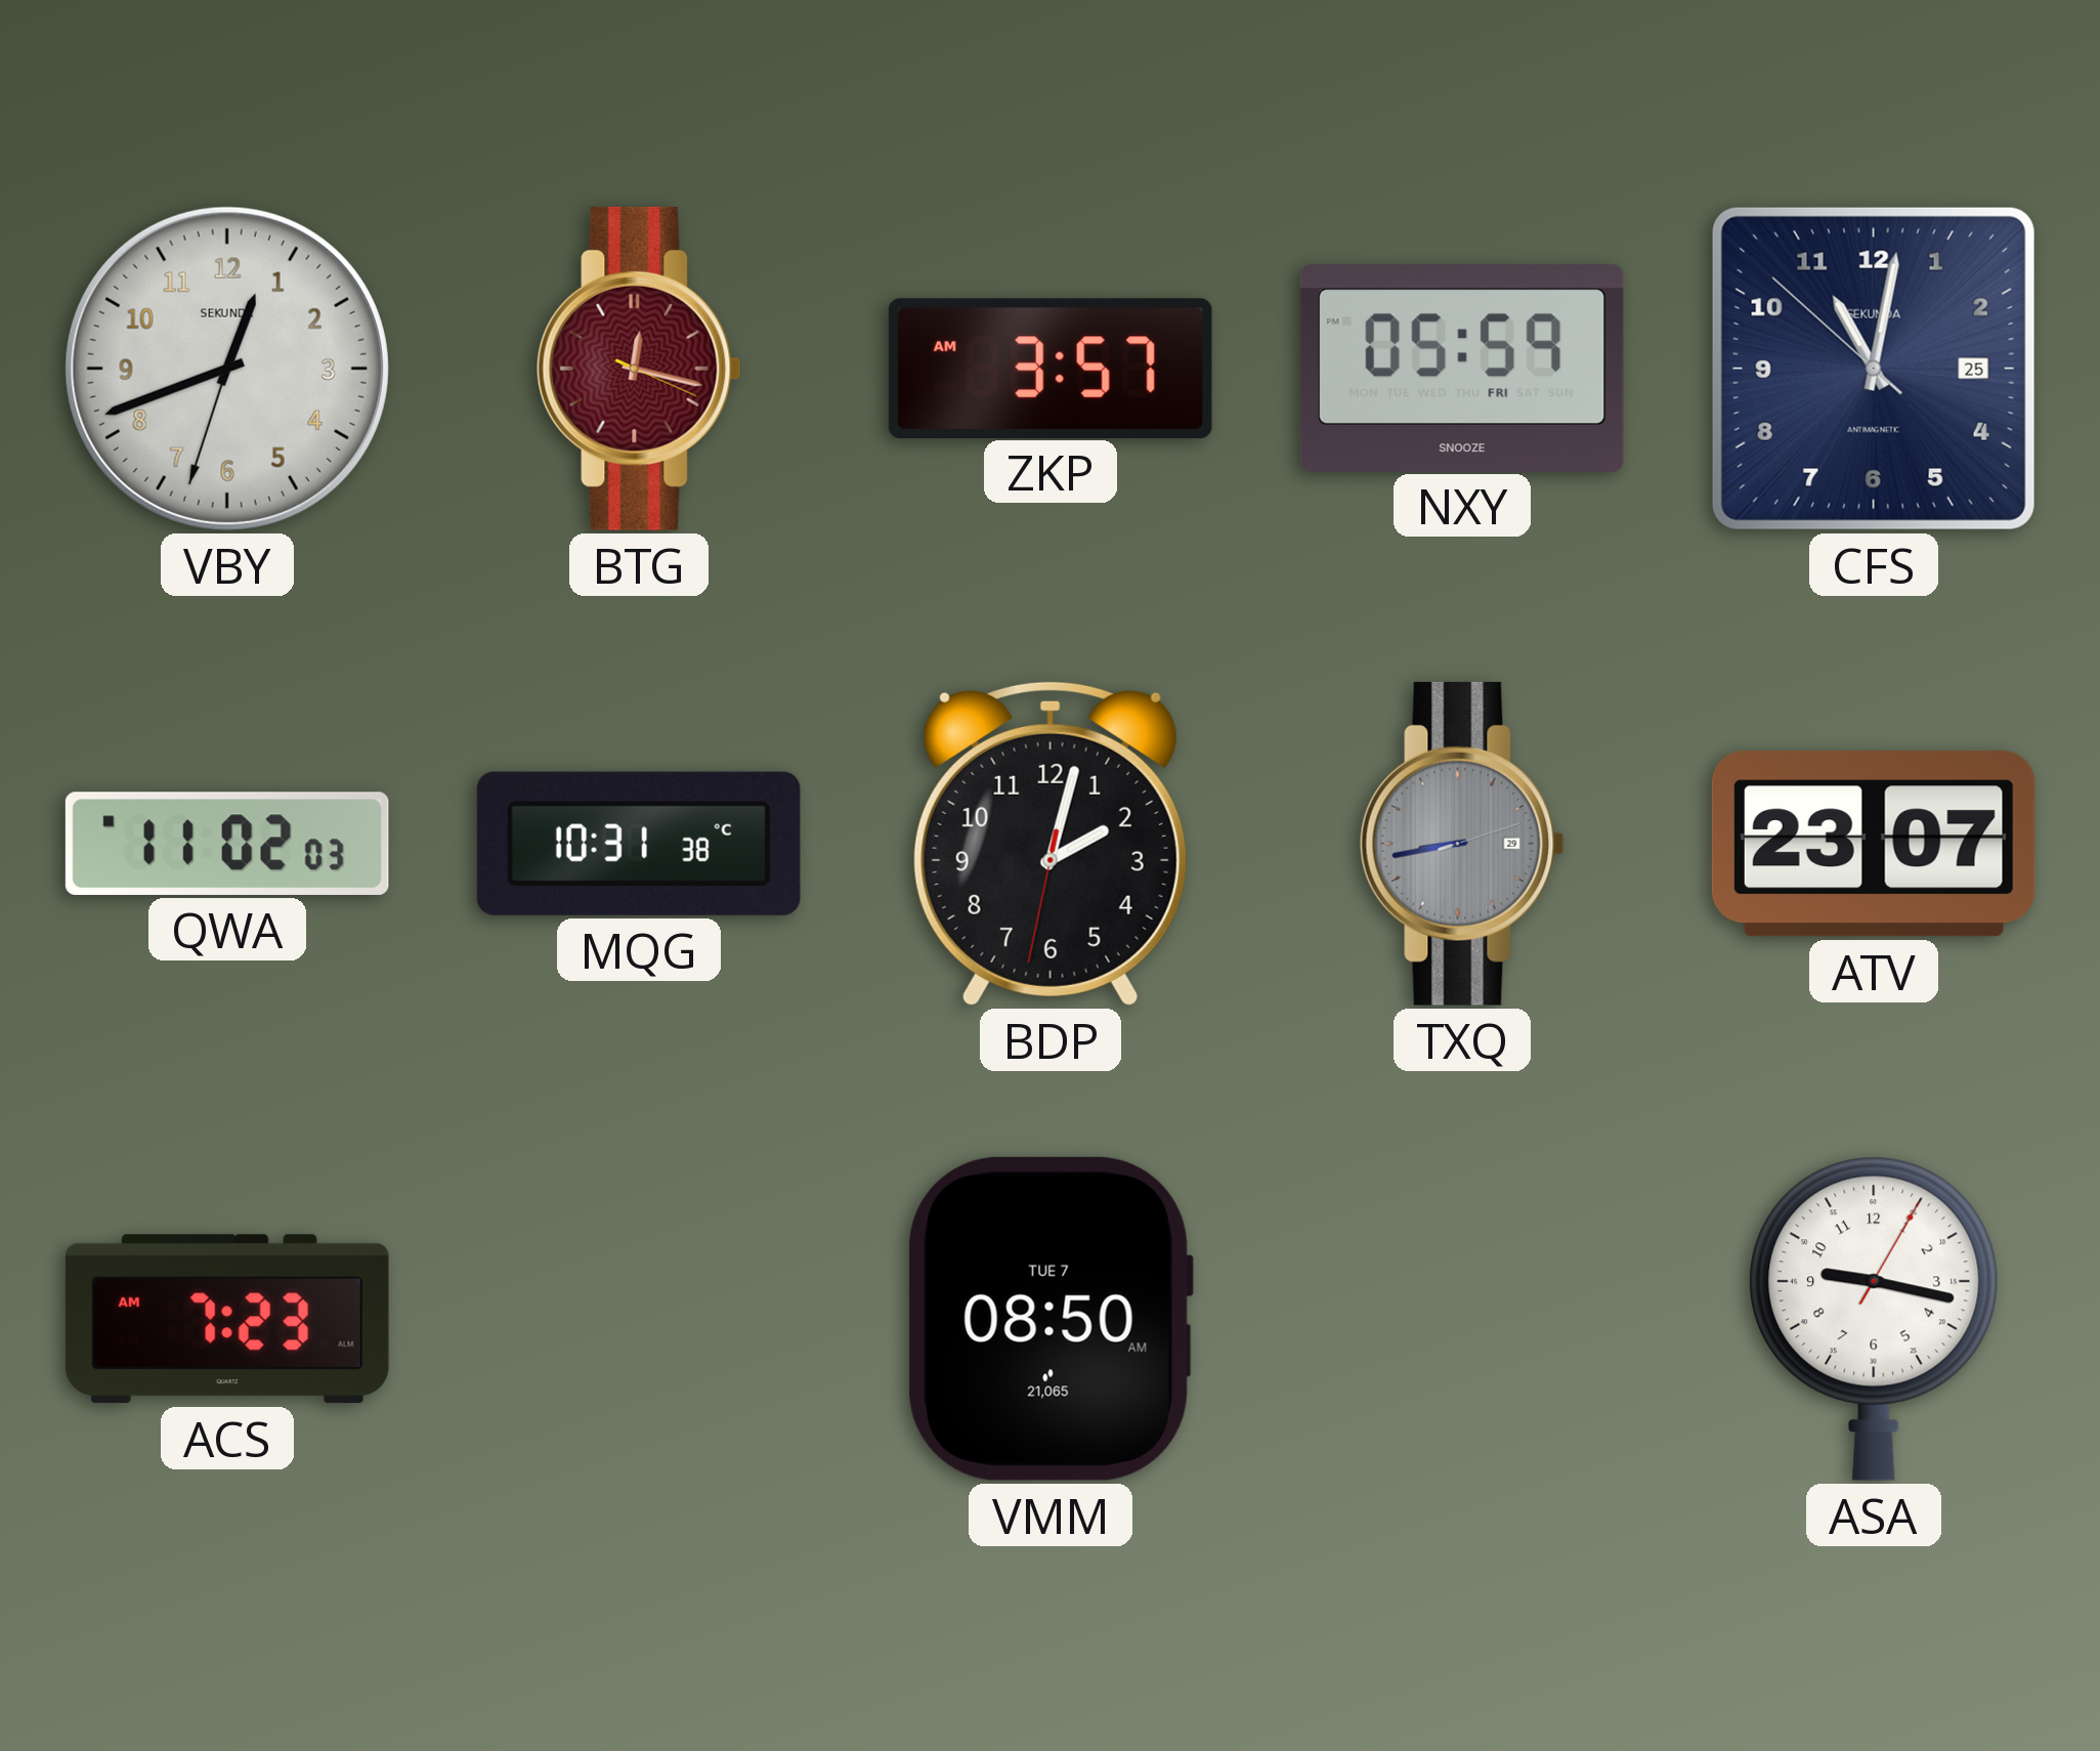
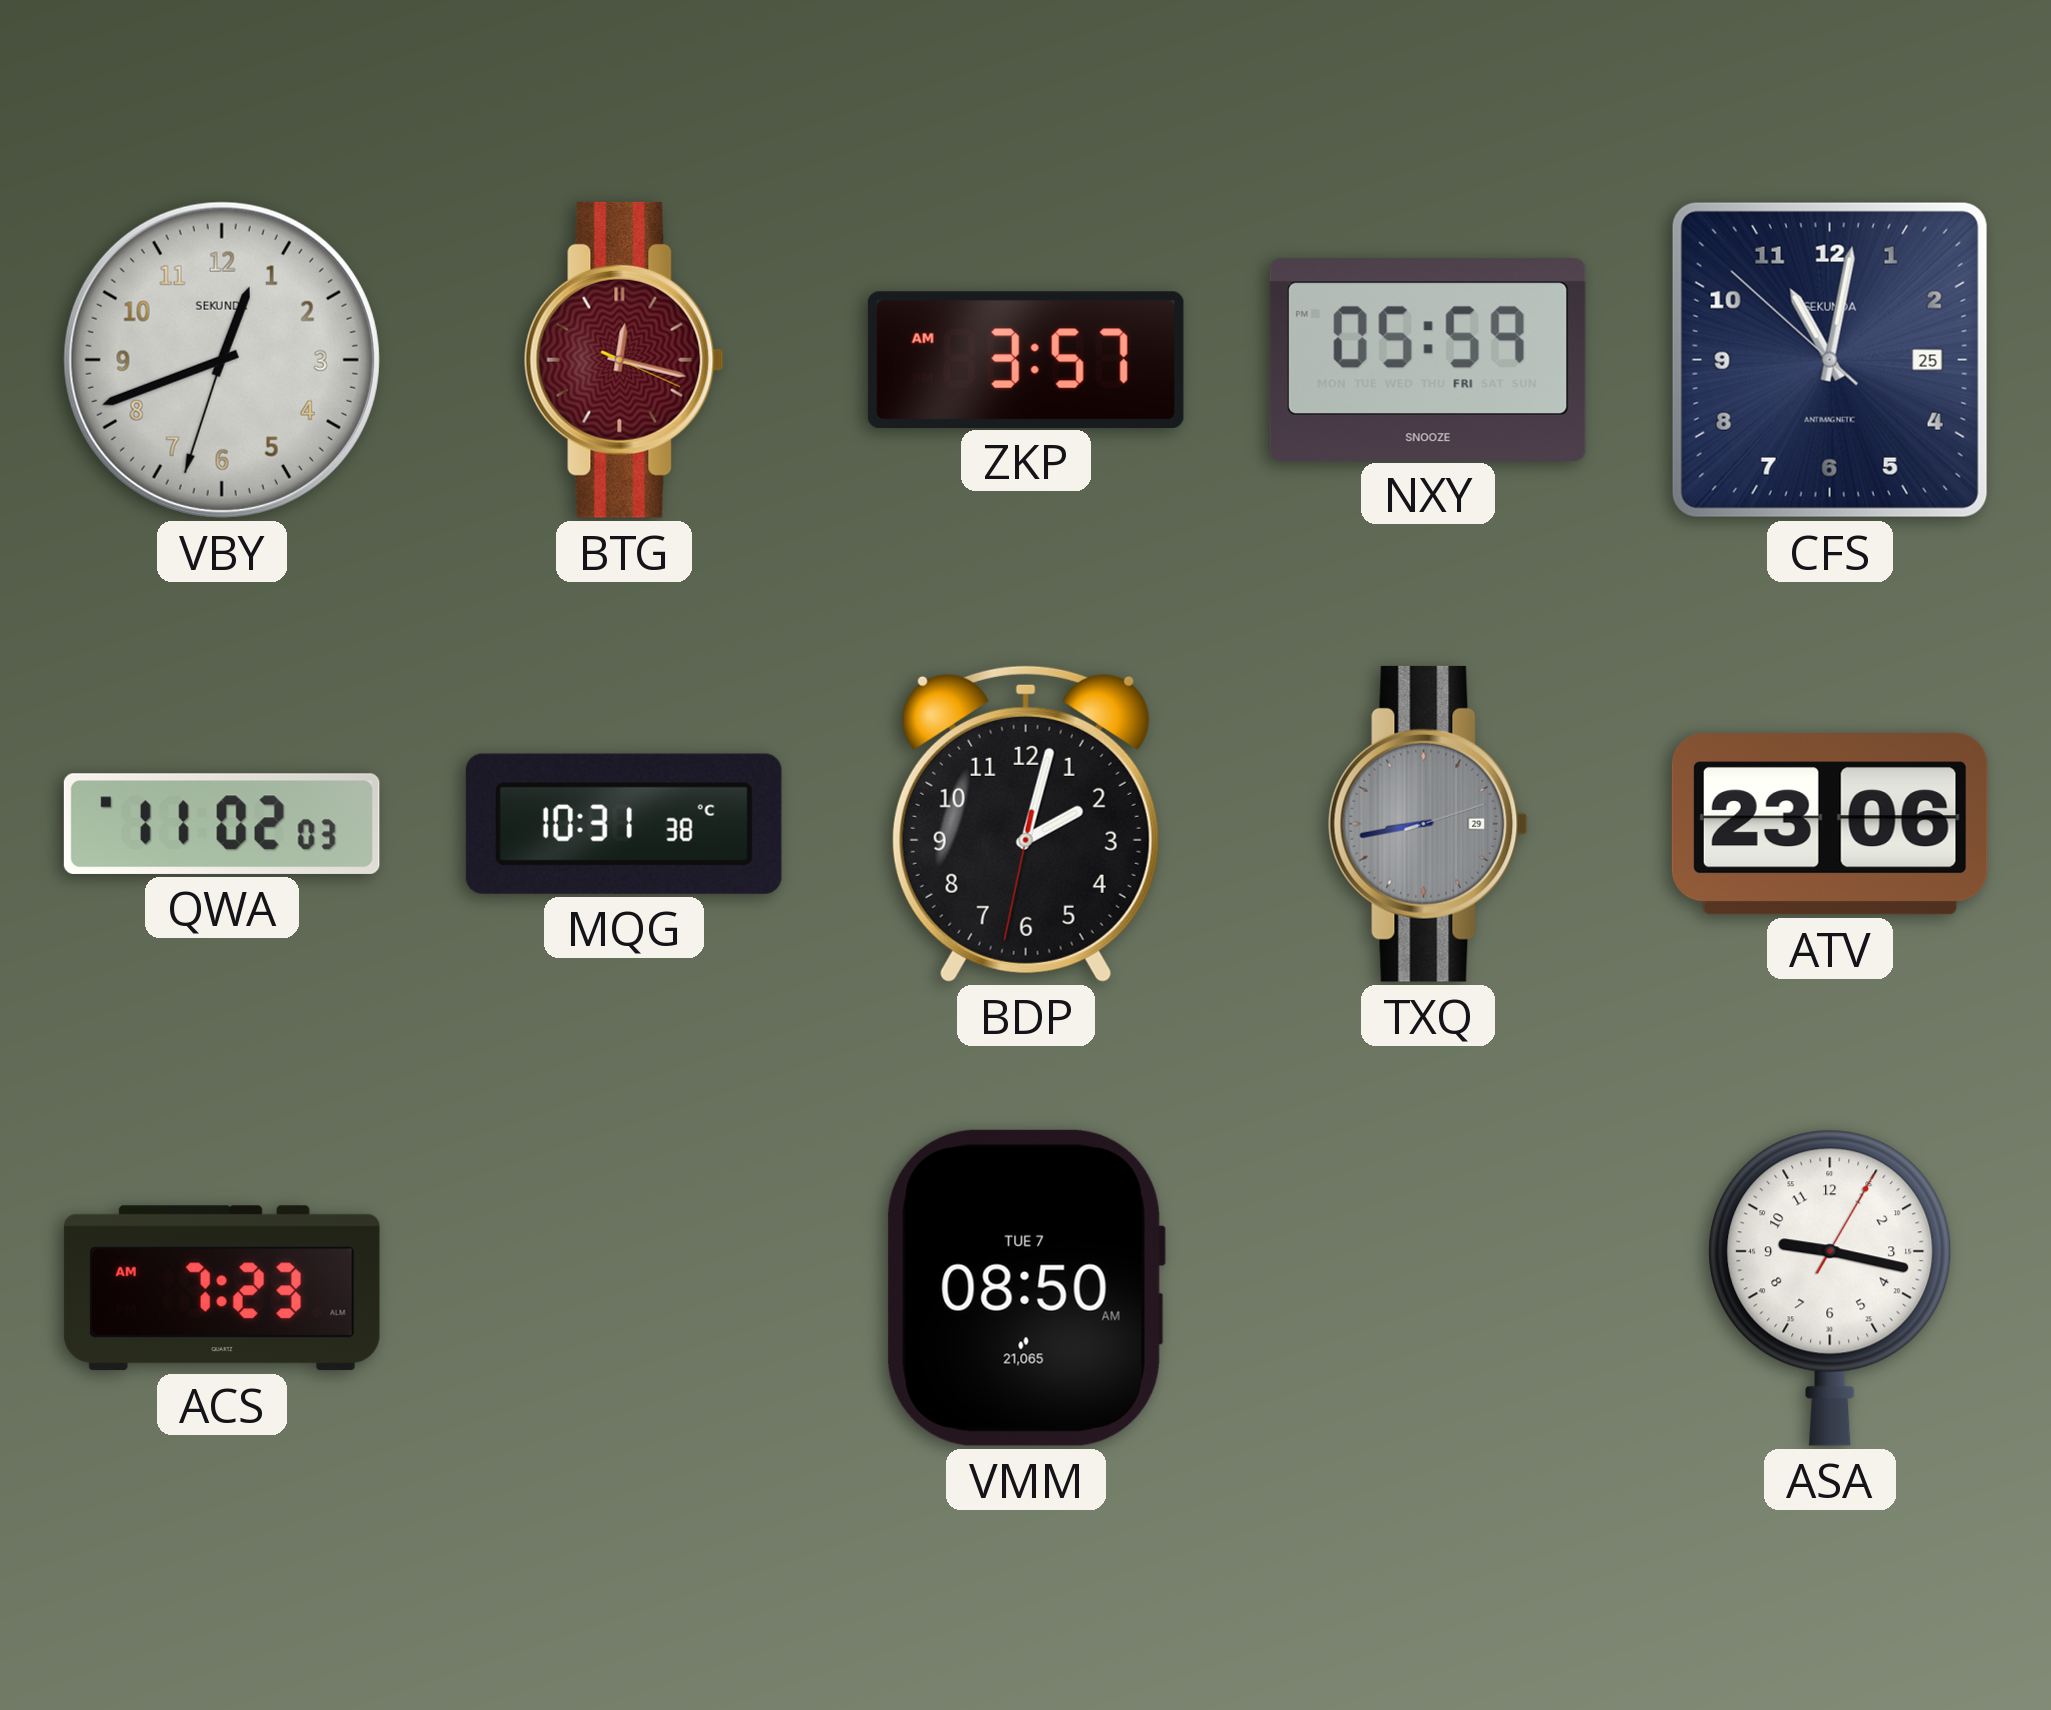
ATV: 23:07 -> 23:06 (1830, 825)
